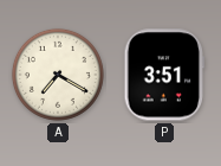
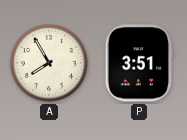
A: 7:20 -> 7:55 (49, 63)
